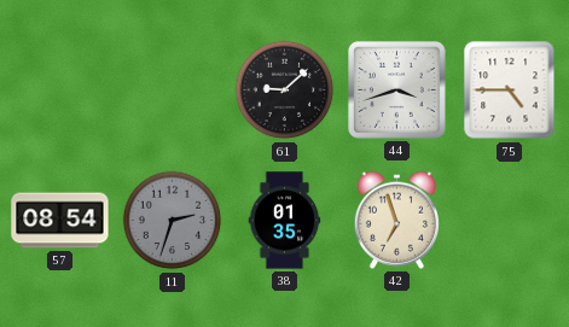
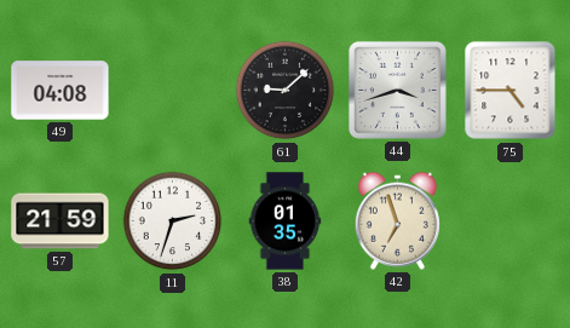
49: none -> 04:08 (61, 91)
57: 08:54 -> 21:59 (61, 221)
11 dial: grey -> white (173, 221)
